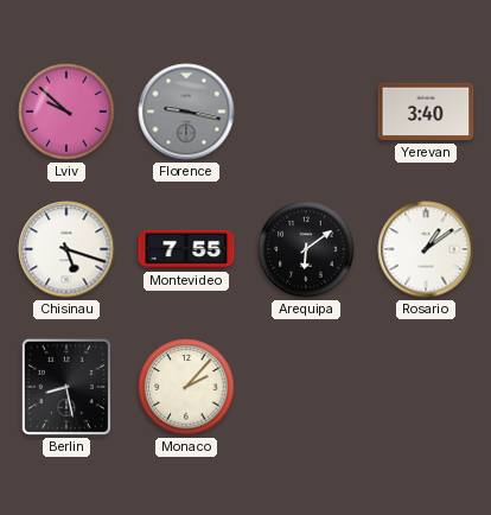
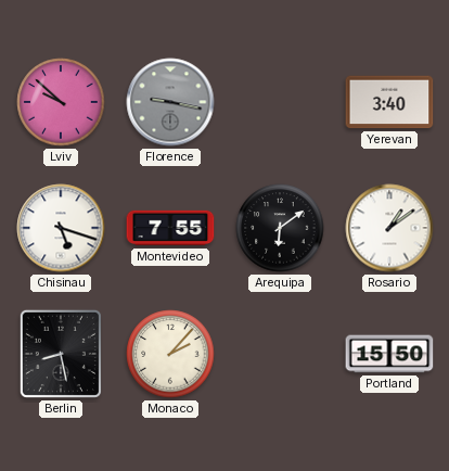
Portland: none -> 15:50 (389, 354)
